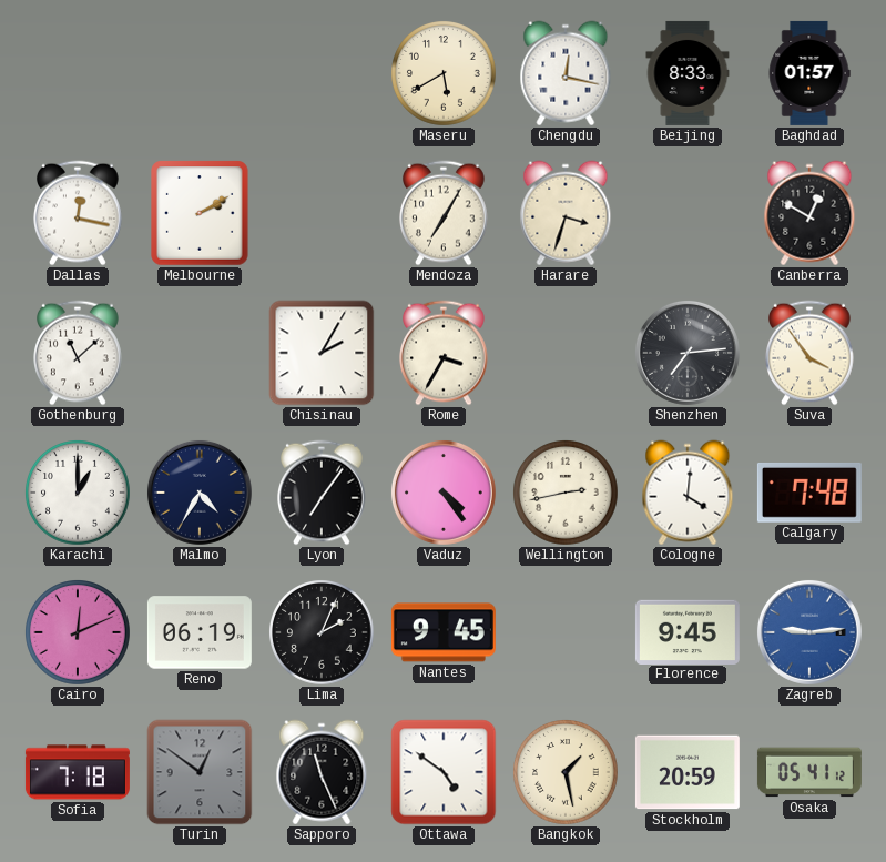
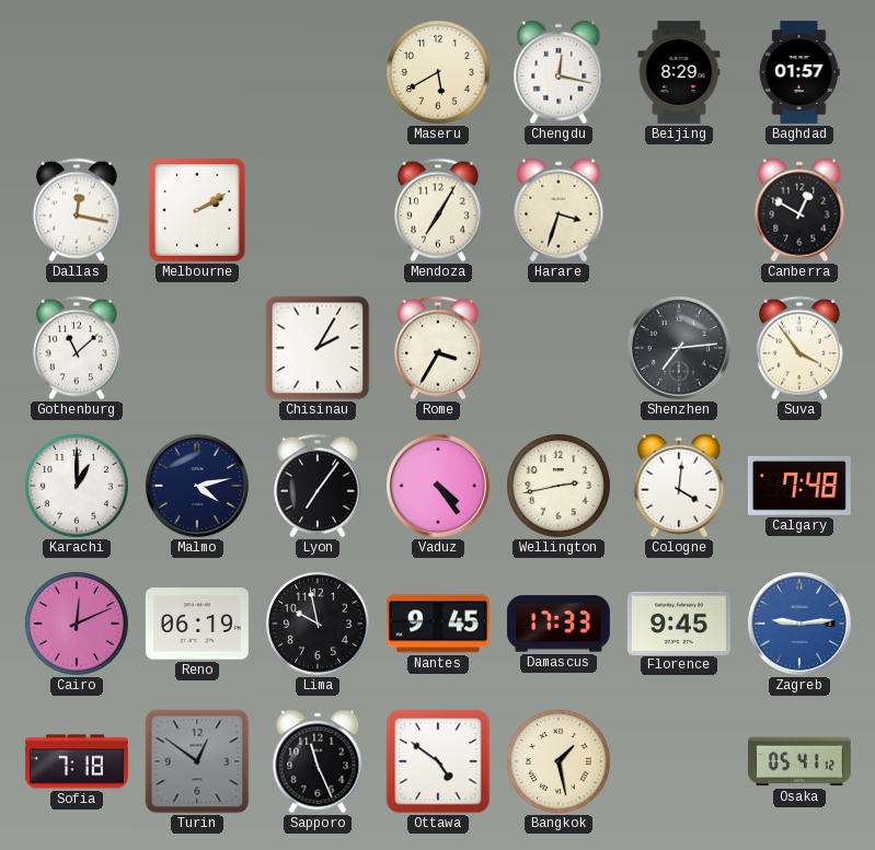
Beijing: 8:33 -> 8:29 (679, 72)
Malmo: 4:35 -> 4:13 (197, 486)
Lima: 2:04 -> 9:58 (319, 625)
Damascus: none -> 17:33 (559, 624)
Stockholm: 20:59 -> none (688, 772)
